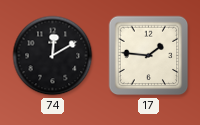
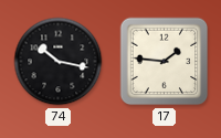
74: 12:10 -> 10:17 (59, 62)
